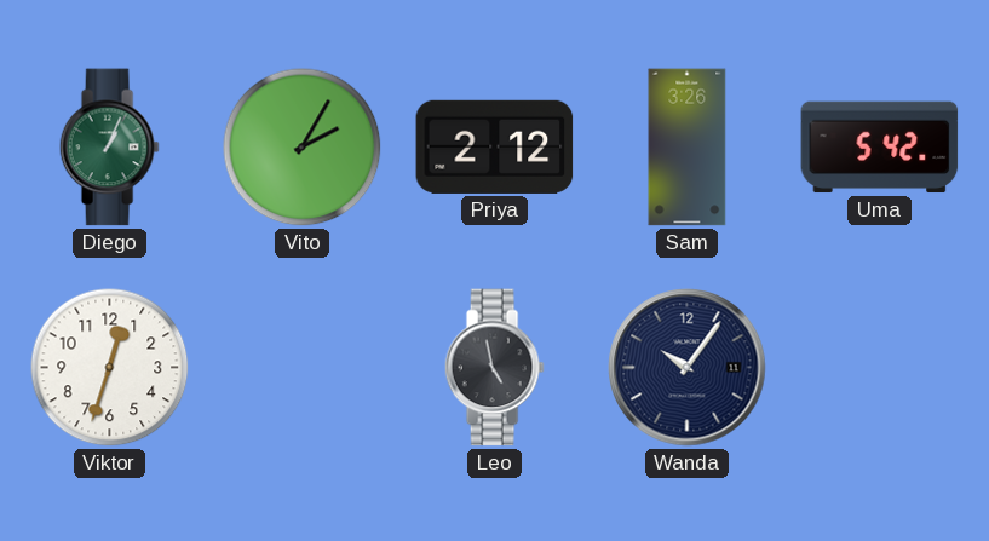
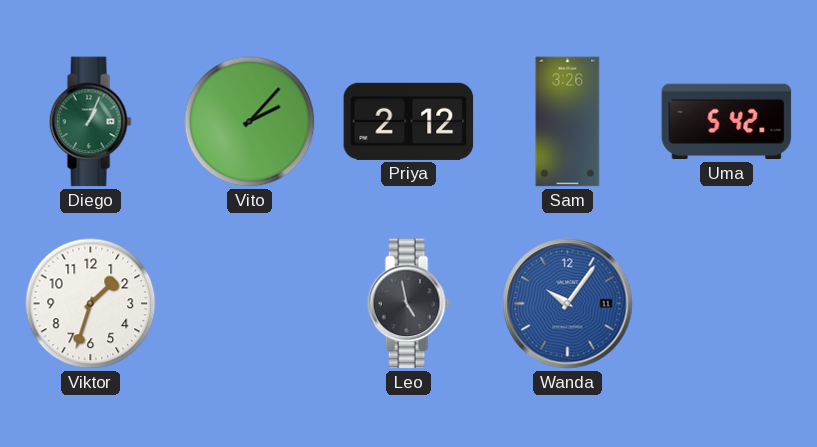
Vito: 2:05 -> 2:07 (250, 122)
Viktor: 12:33 -> 1:33 (91, 304)
Wanda dial: navy -> blue (568, 304)
